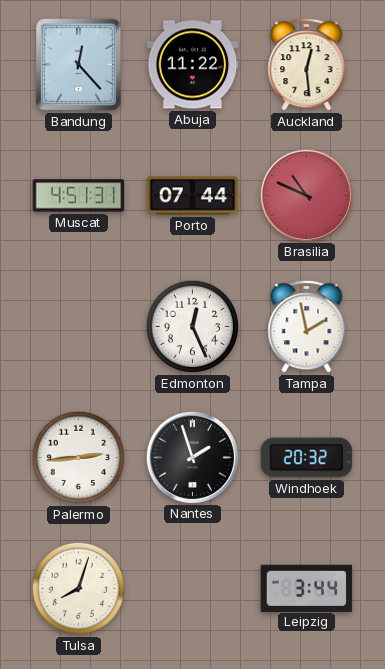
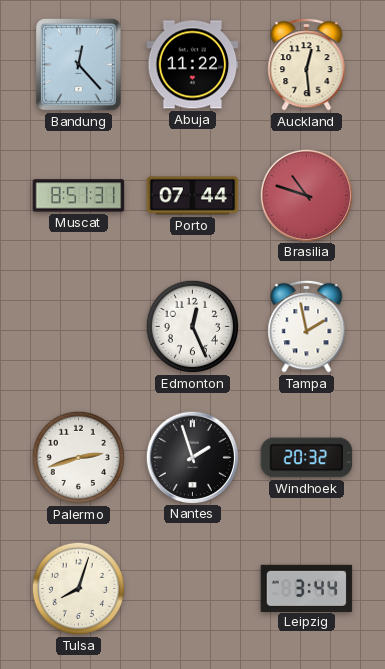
Muscat: 4:51 -> 8:51 (79, 196)
Brasilia: 10:49 -> 10:48 (306, 195)
Palermo: 2:44 -> 2:42 (78, 457)
